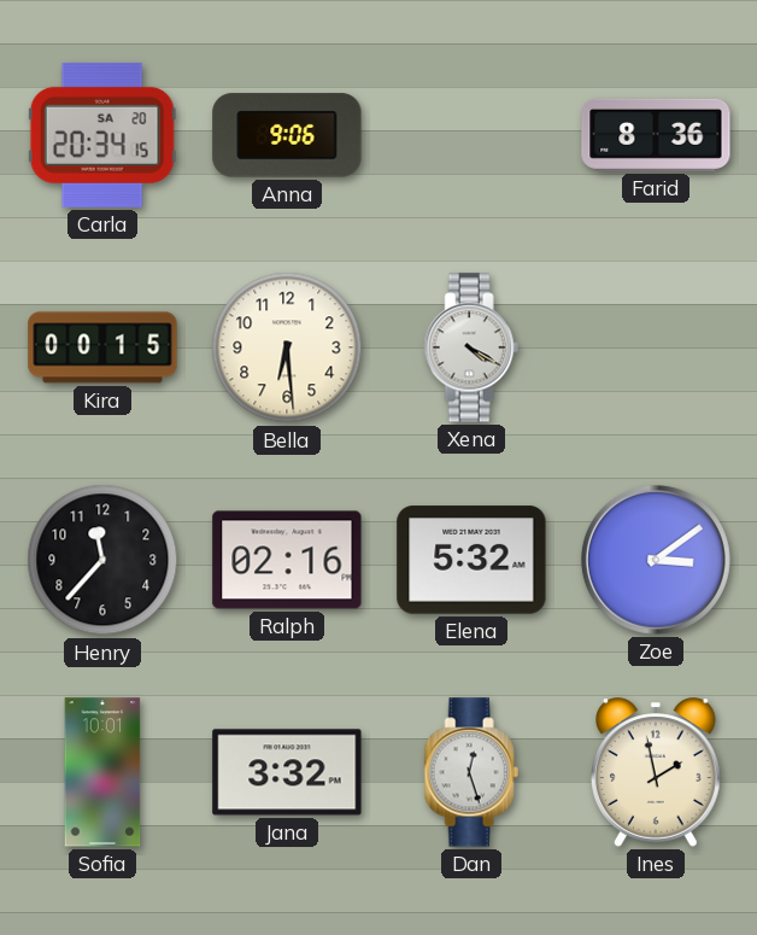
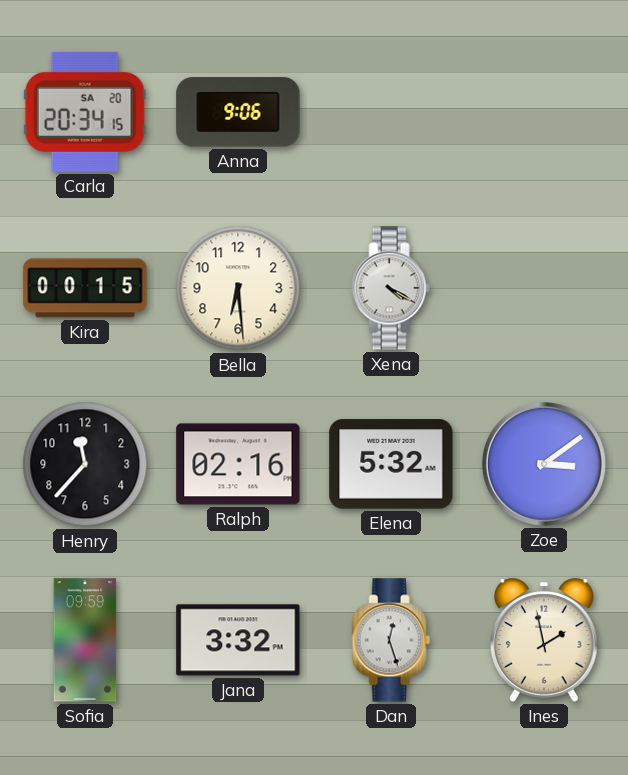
Farid: 8:36 -> none (656, 135)
Sofia: 10:01 -> 09:59 (85, 640)
